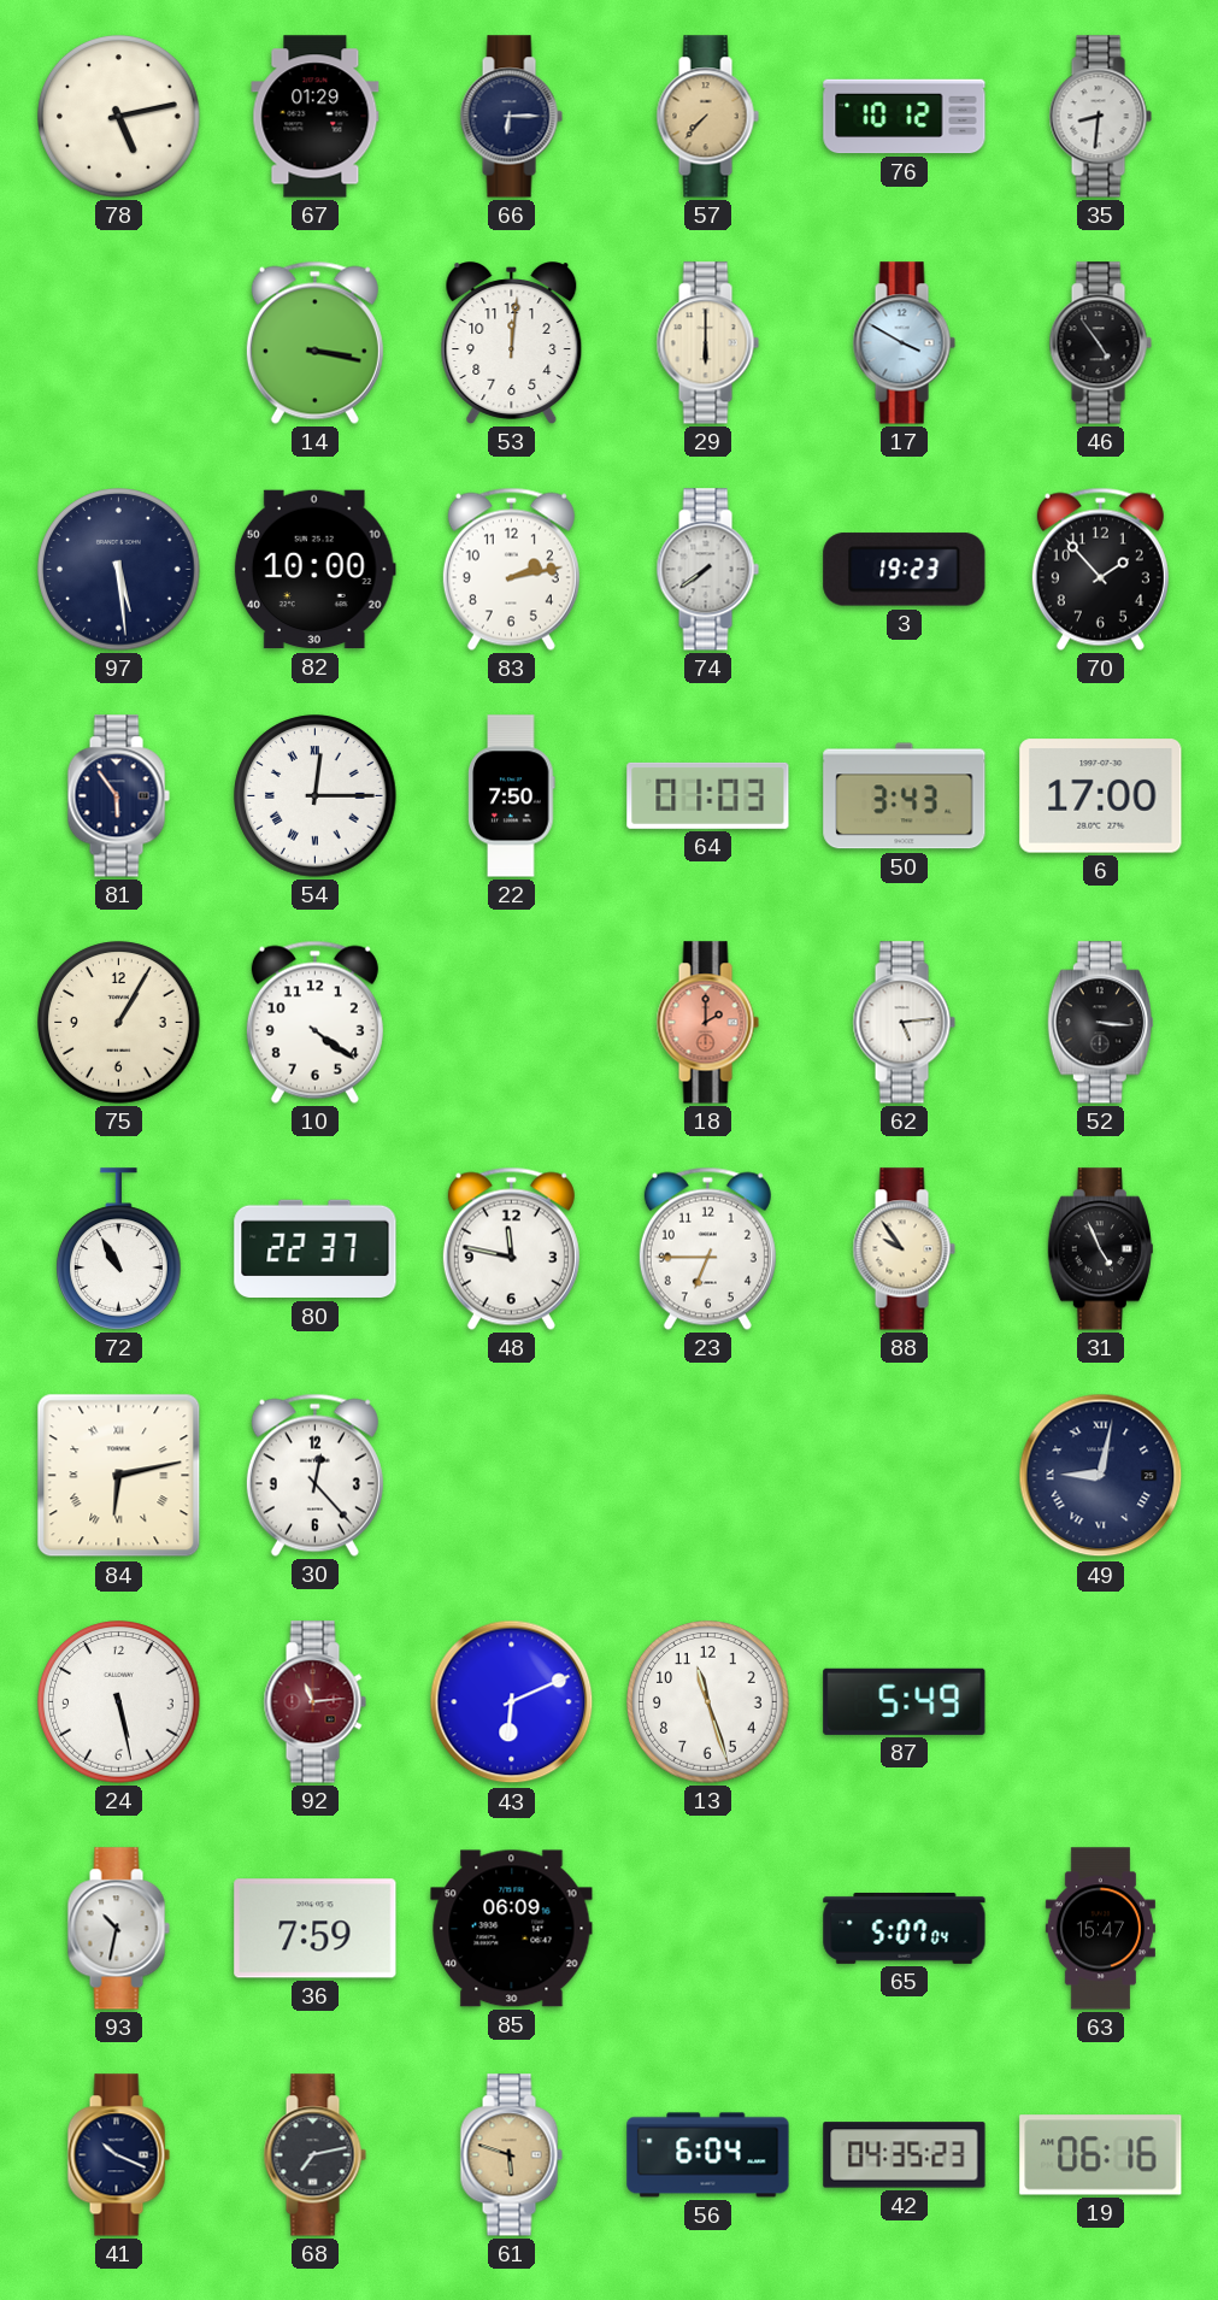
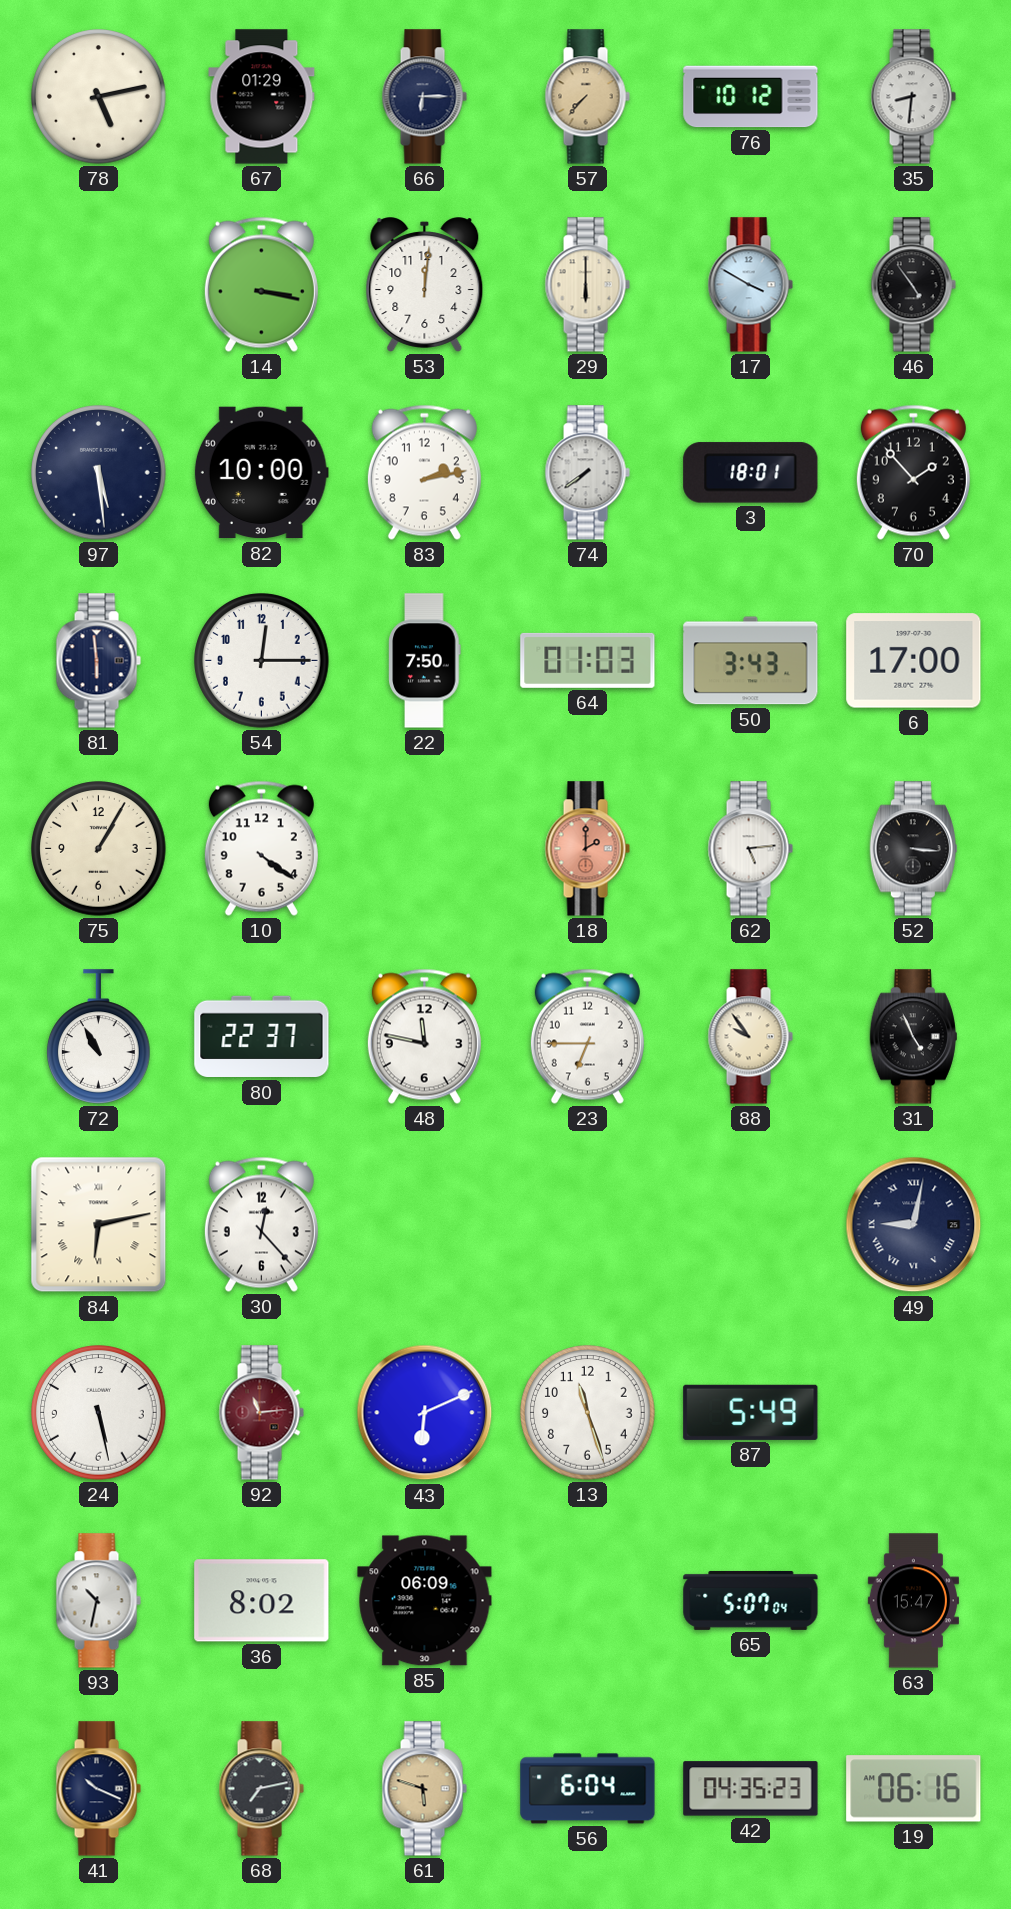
3: 19:23 -> 18:01 (751, 473)
81: 5:54 -> 5:59 (98, 661)
54 numerals: Roman -> Arabic (262, 661)
36: 7:59 -> 8:02 (262, 1601)
